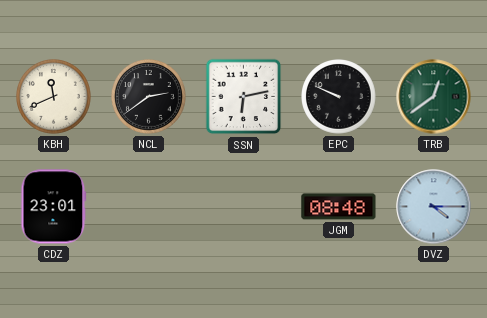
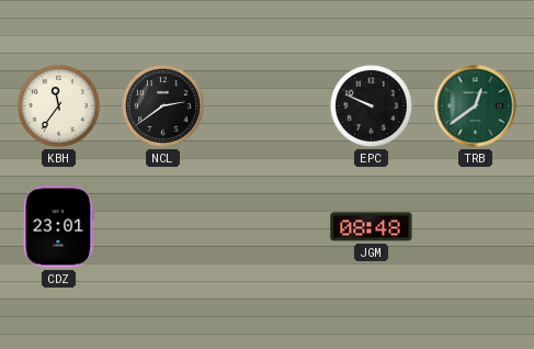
KBH: 11:41 -> 11:36 (59, 106)
SSN: 6:13 -> none (244, 97)
DVZ: 4:15 -> none (434, 207)
